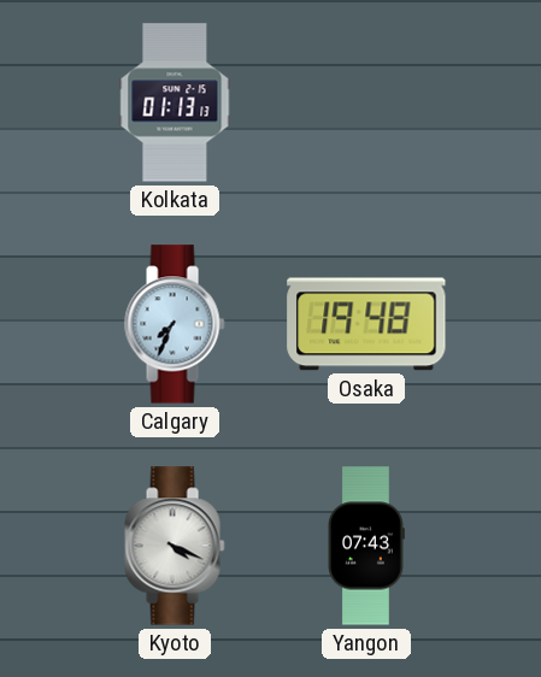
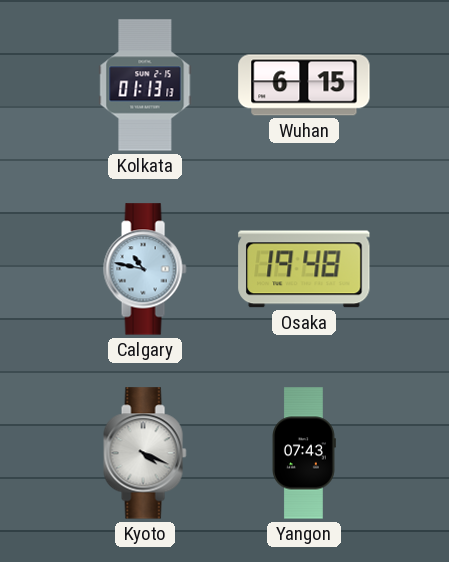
Wuhan: none -> 6:15 (304, 85)
Calgary: 7:34 -> 10:47 (145, 269)
